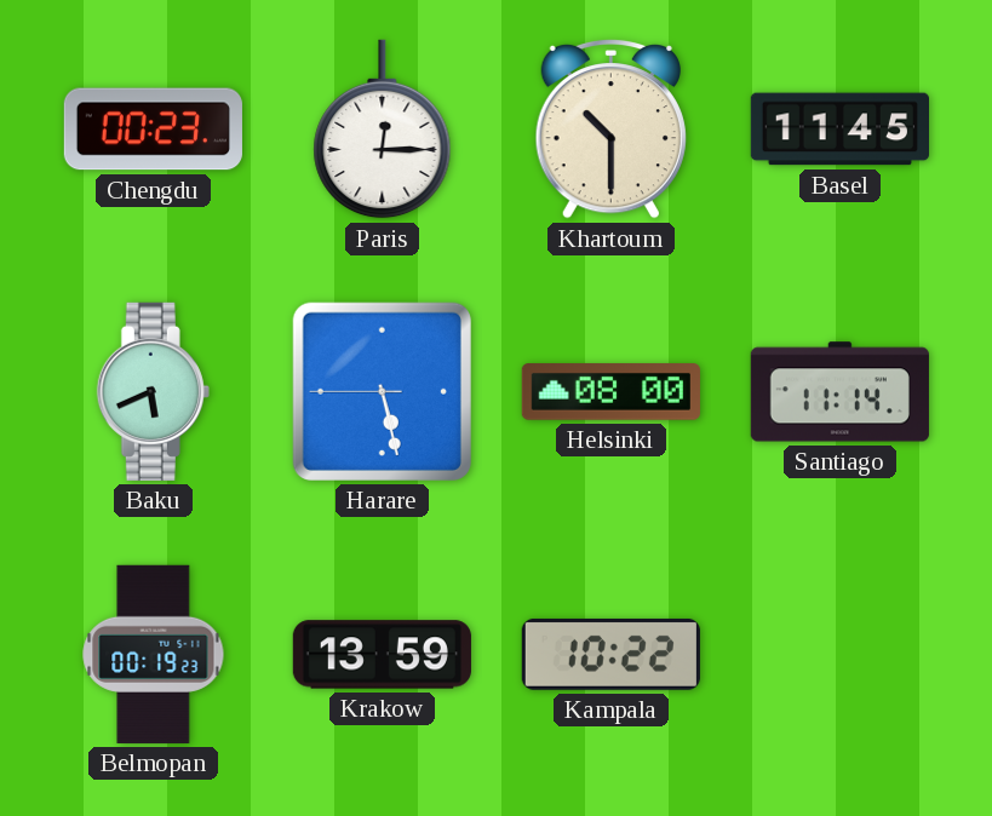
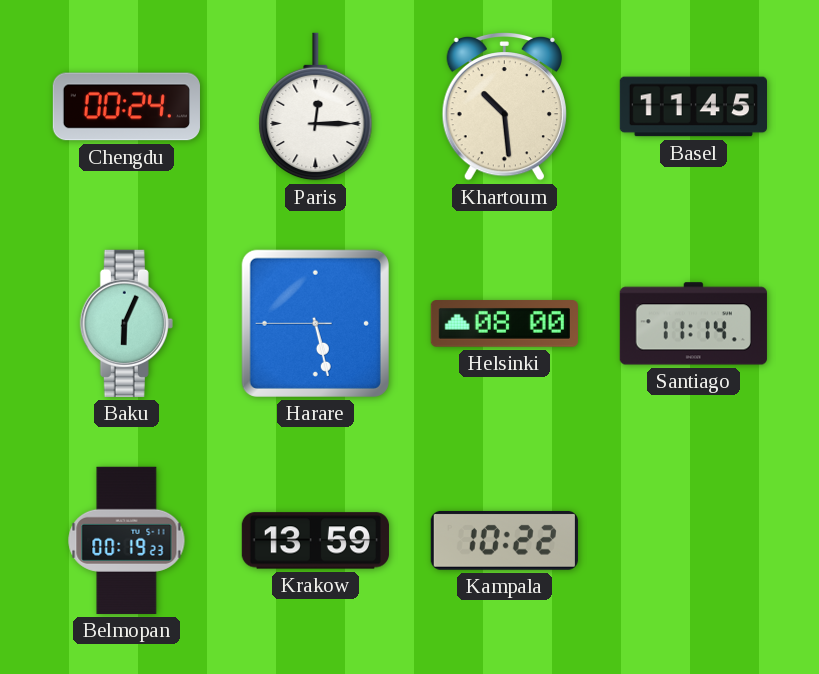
Chengdu: 00:23 -> 00:24 (126, 107)
Khartoum: 10:30 -> 10:29 (504, 106)
Baku: 5:41 -> 6:04 (126, 323)
